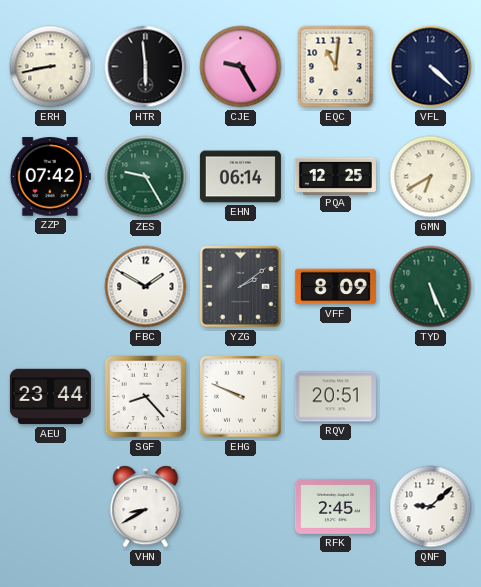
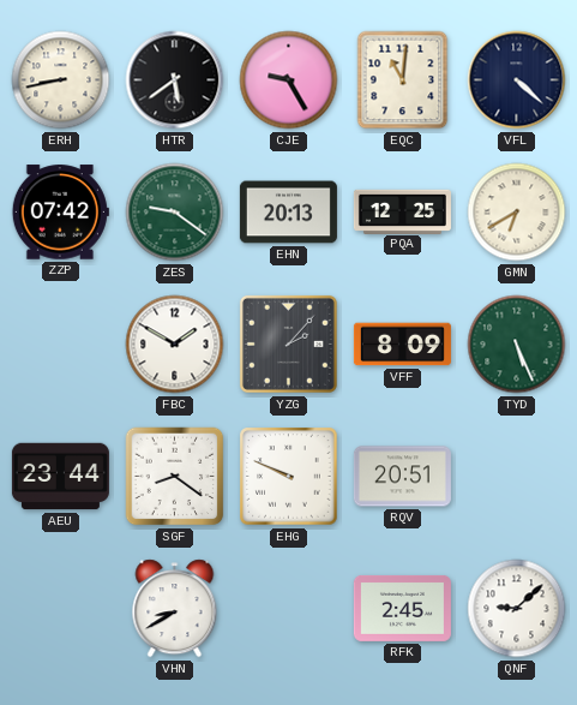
HTR: 5:59 -> 5:39 (175, 80)
ZES: 9:25 -> 9:21 (175, 213)
EHN: 06:14 -> 20:13 (288, 213)
YZG: 2:09 -> 2:07 (288, 343)
SGF: 8:23 -> 8:21 (175, 477)
